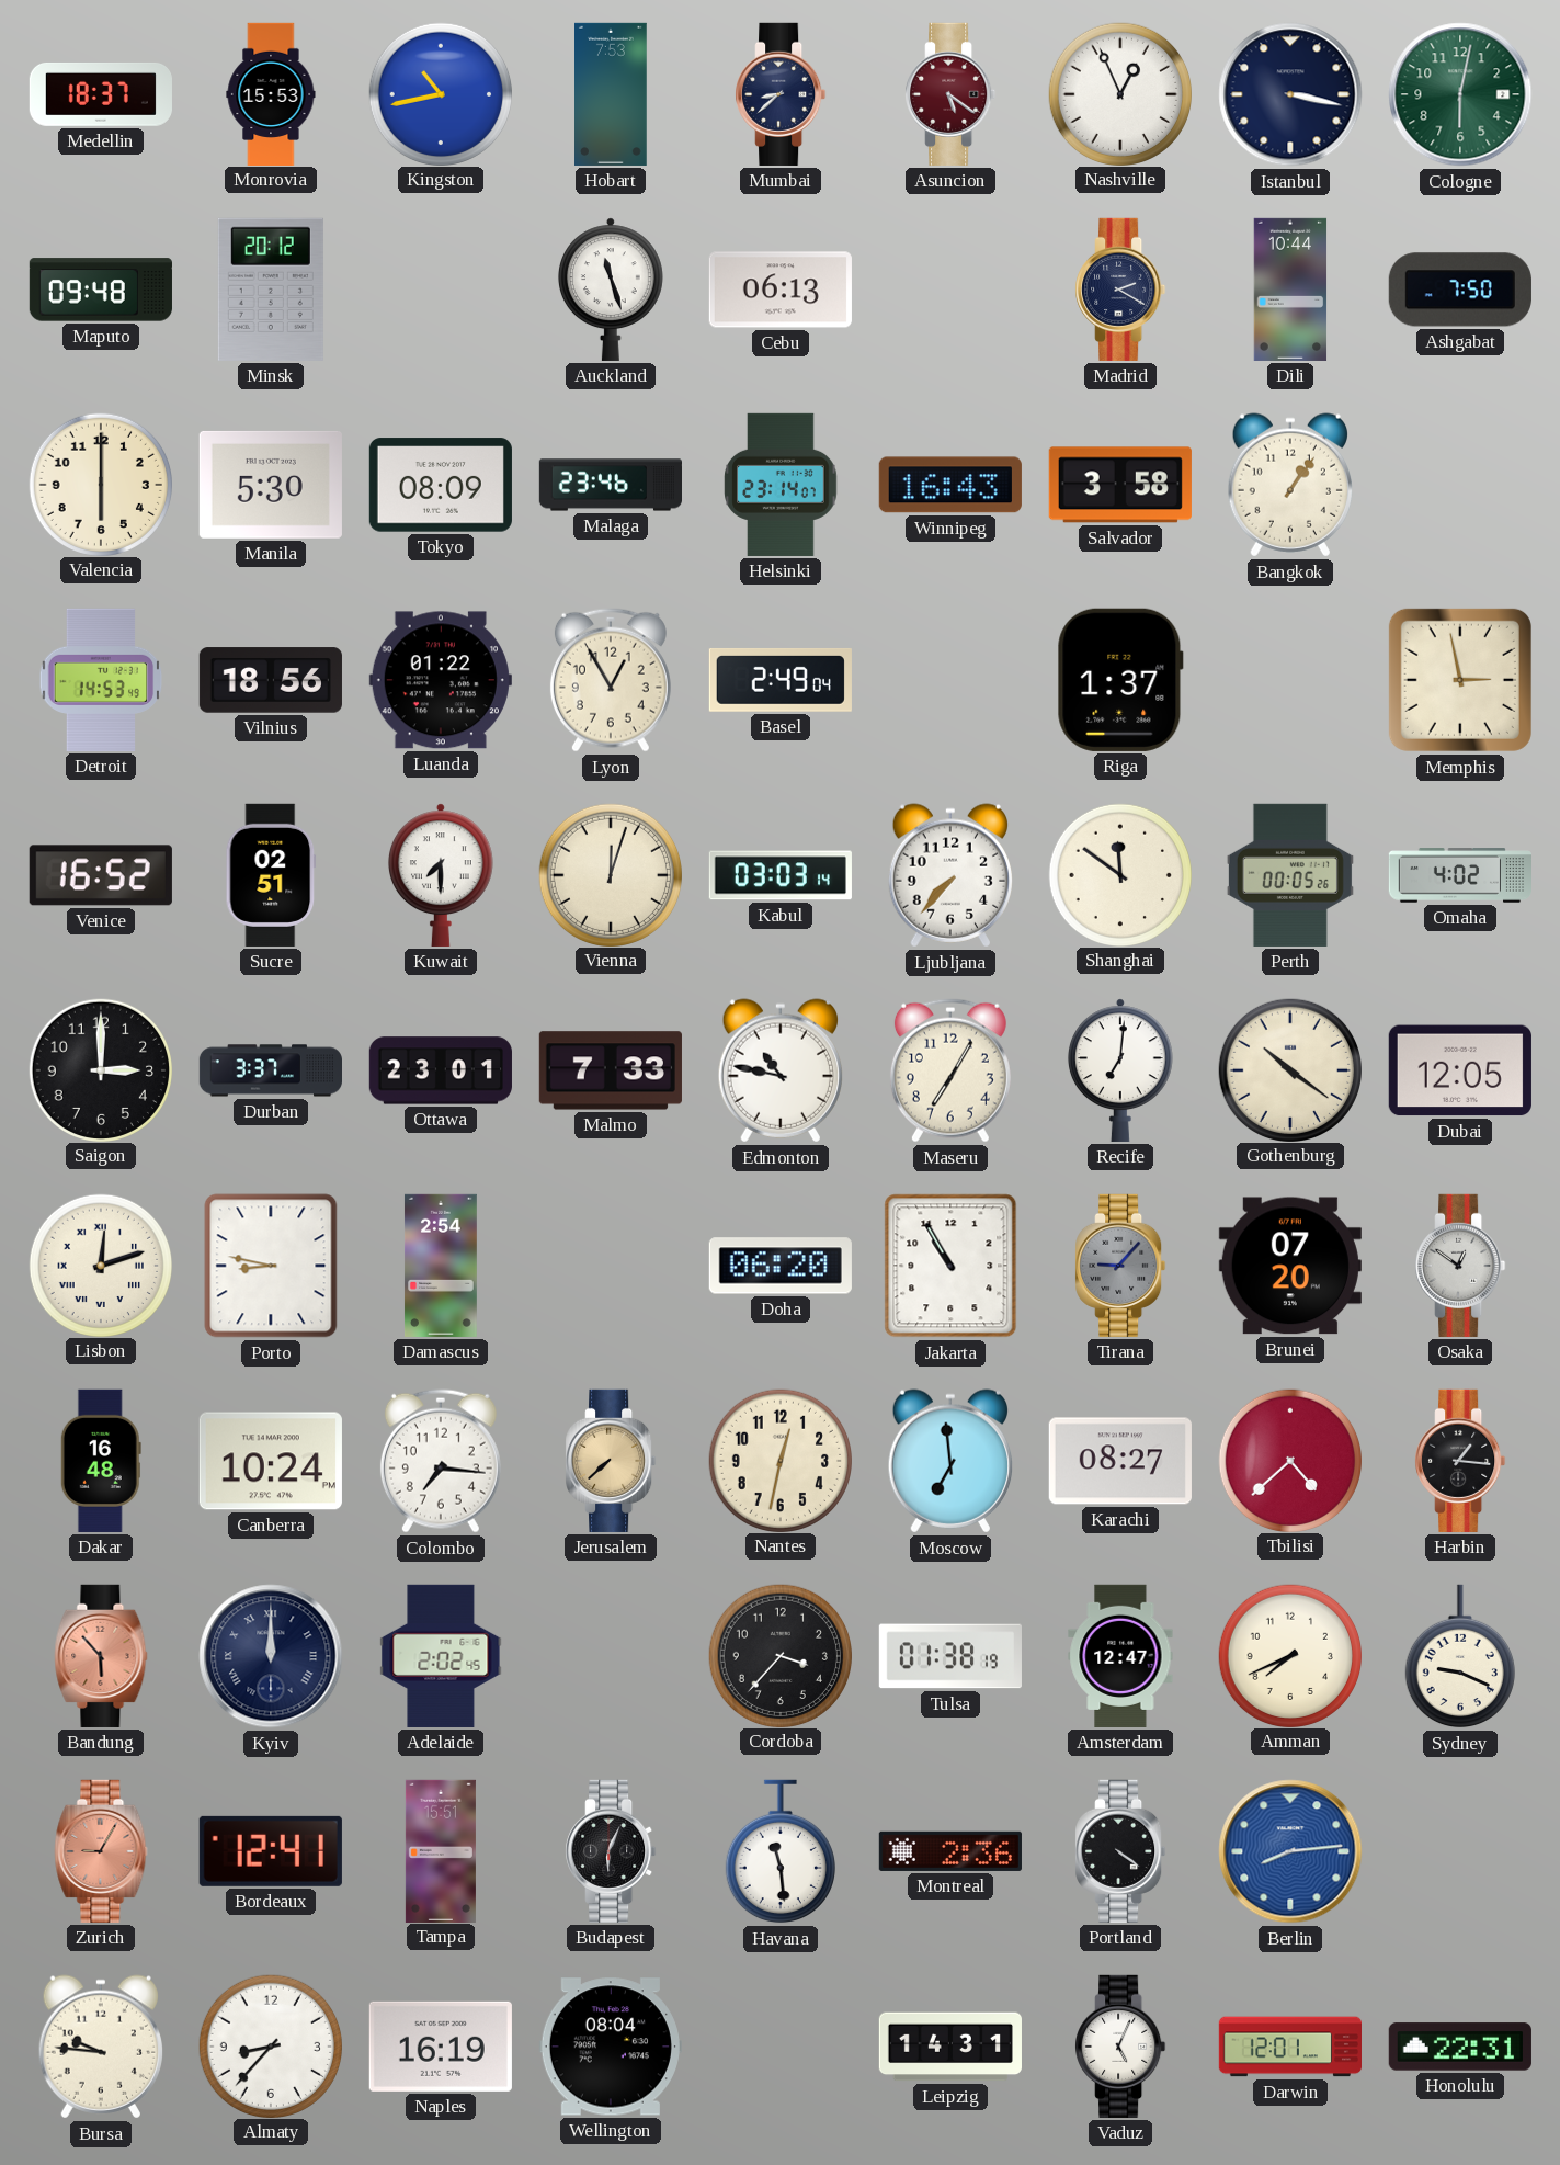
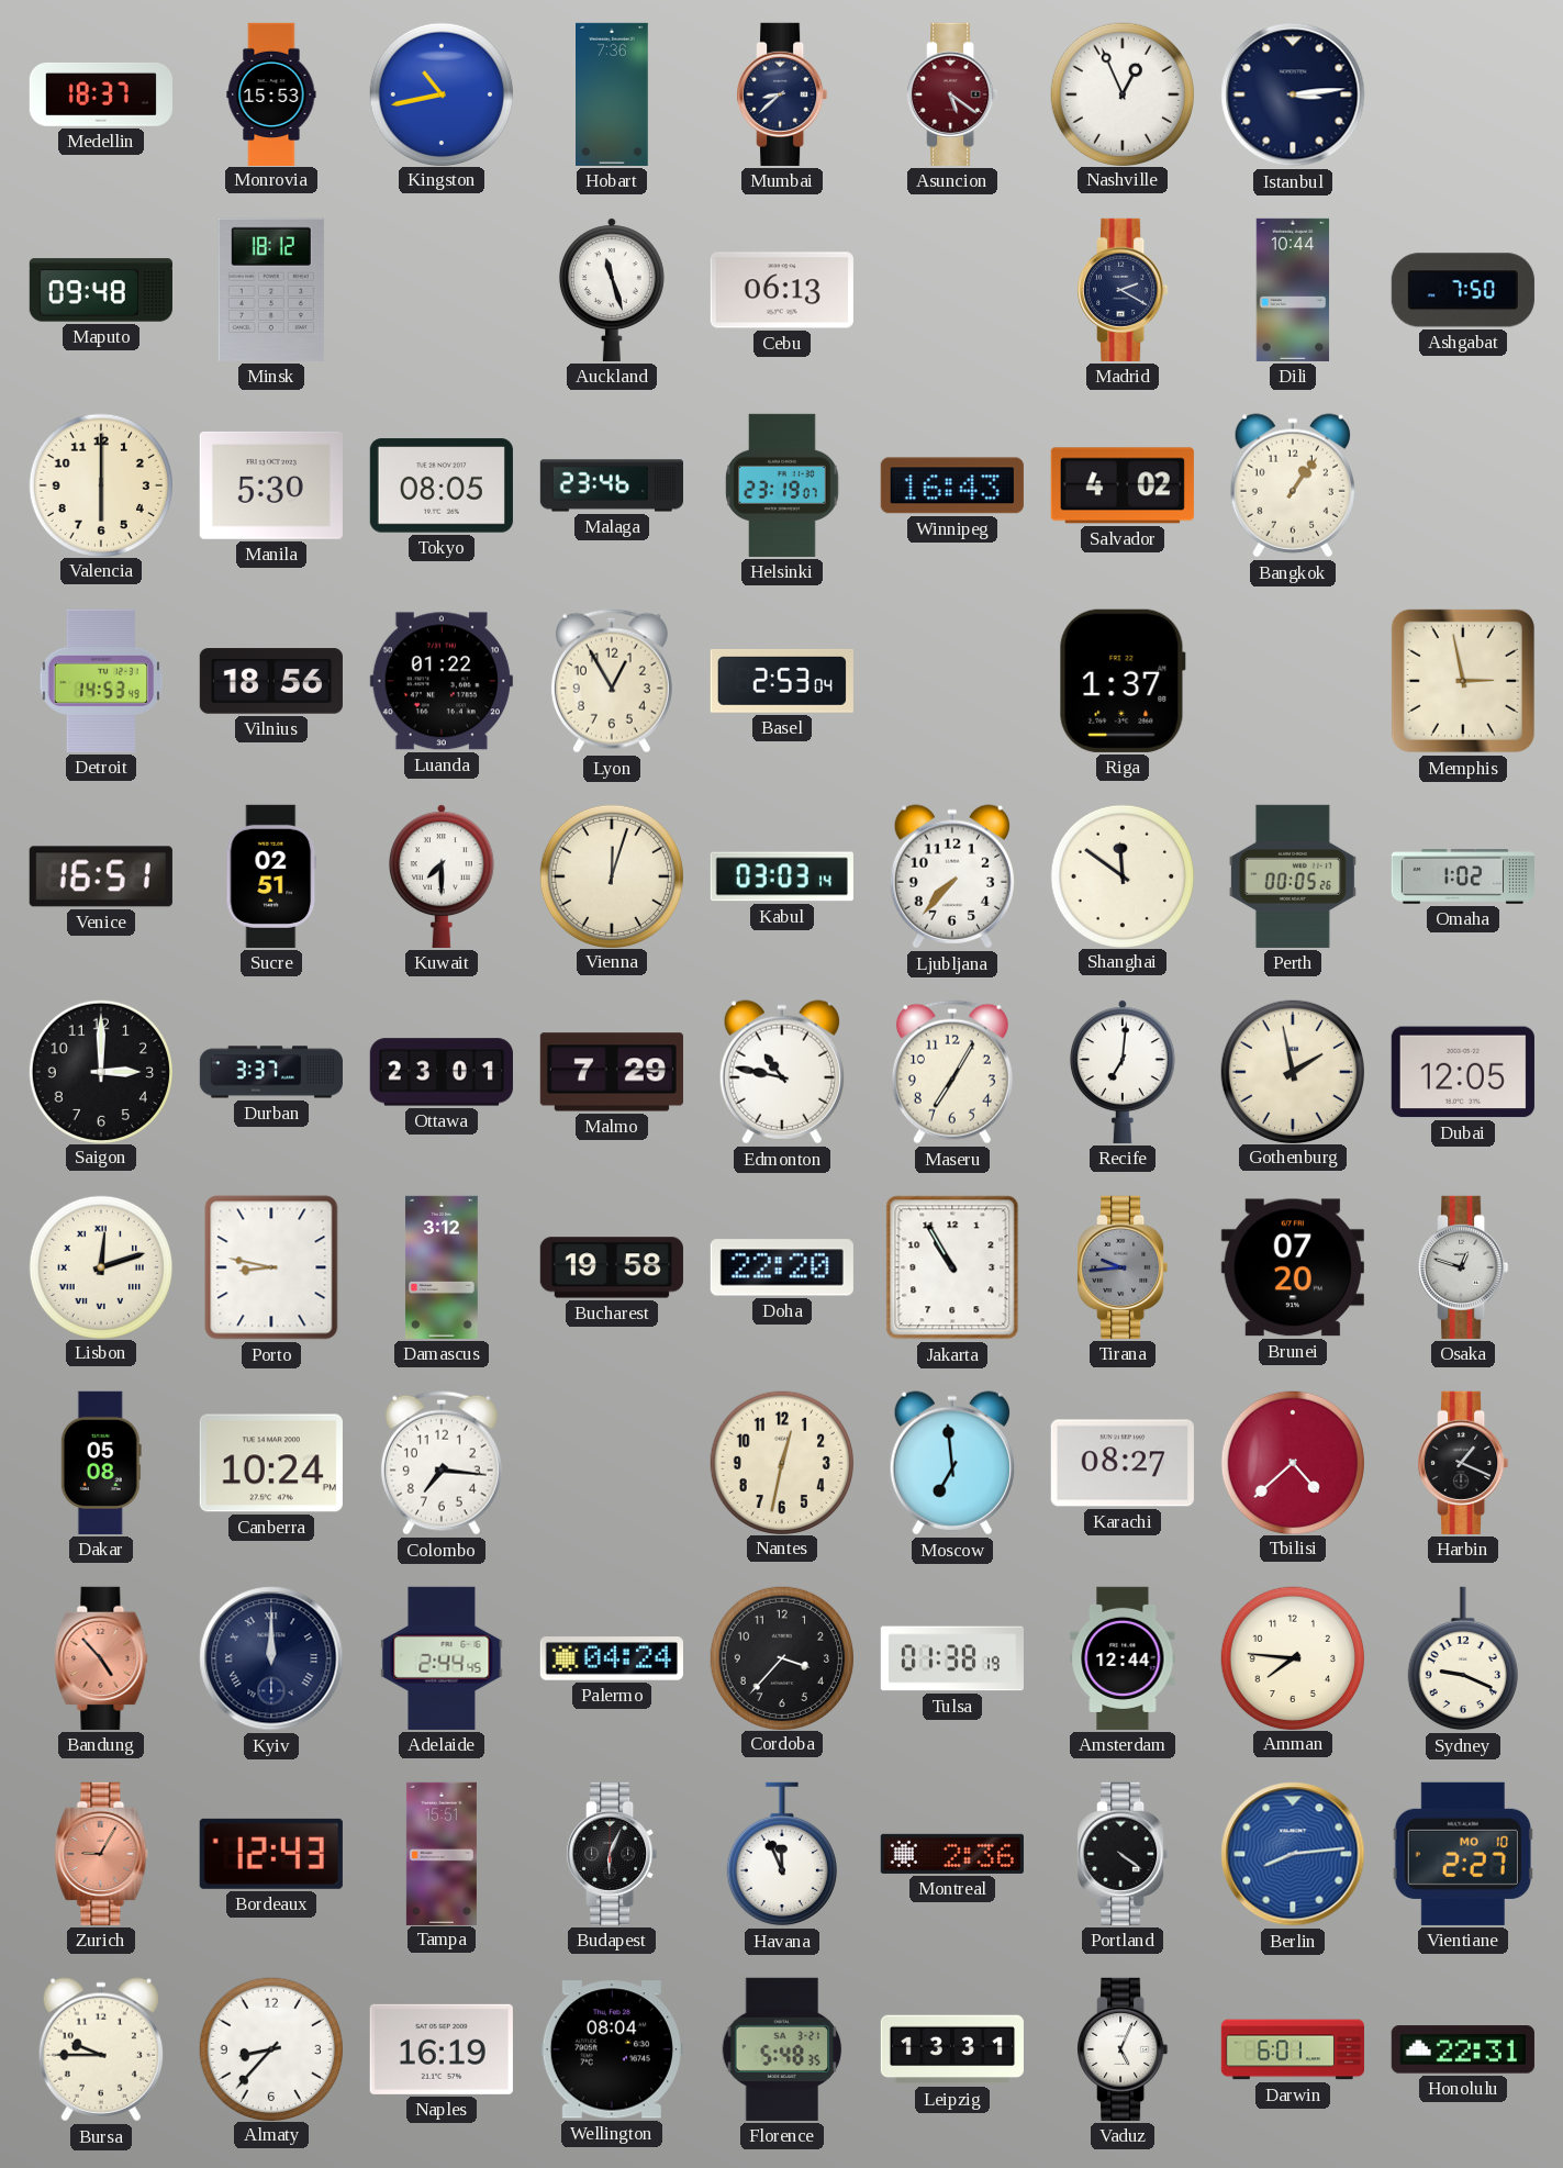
Hobart: 7:53 -> 7:36 (612, 94)
Istanbul: 3:17 -> 3:14 (1293, 94)
Cologne: 6:02 -> none (1460, 94)
Minsk: 20:12 -> 18:12 (271, 290)
Tokyo: 08:09 -> 08:05 (442, 485)
Helsinki: 23:14 -> 23:19 (782, 485)
Salvador: 3:58 -> 4:02 (1123, 485)
Basel: 2:49 -> 2:53 (782, 681)
Venice: 16:52 -> 16:51 (101, 876)
Omaha: 4:02 -> 1:02 (1462, 876)
Malmo: 7:33 -> 7:29 (612, 1072)
Gothenburg: 10:21 -> 1:58 (1292, 1071)
Damascus: 2:54 -> 3:12 (442, 1267)
Bucharest: none -> 19:58 (612, 1267)
Doha: 06:20 -> 22:20 (782, 1267)
Tirana: 9:07 -> 9:44 (1123, 1267)
Osaka: 12:51 -> 12:48 (1463, 1267)
Dakar: 16:48 -> 05:08 (101, 1463)
Jerusalem: 7:38 -> none (611, 1461)
Harbin: 1:16 -> 1:19 (1463, 1463)
Bandung: 5:53 -> 4:53 (101, 1658)
Adelaide: 2:02 -> 2:44 (442, 1658)
Palermo: none -> 04:24 (612, 1658)
Amsterdam: 12:47 -> 12:44 (1123, 1658)
Amman: 7:41 -> 7:46 (1292, 1657)
Bordeaux: 12:41 -> 12:43 (271, 1854)
Havana: 11:29 -> 11:56 (782, 1854)
Vientiane: none -> 2:27 (1463, 1854)
Bursa: 9:46 -> 9:45 (100, 2049)
Florence: none -> 5:48 (782, 2049)
Leipzig: 14:31 -> 13:31 (952, 2049)
Darwin: 12:01 -> 6:01 (1292, 2049)
